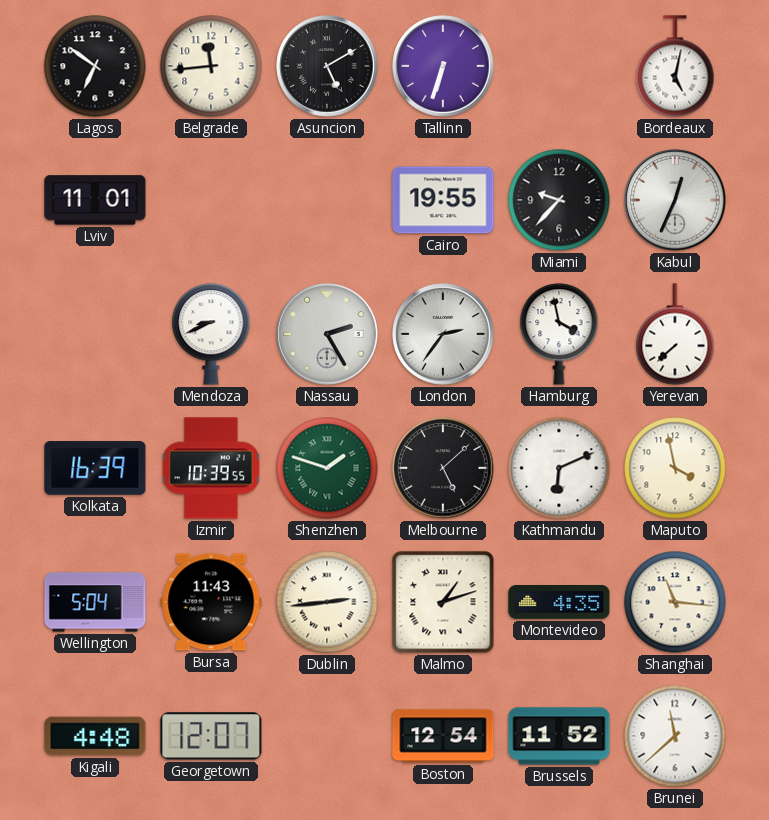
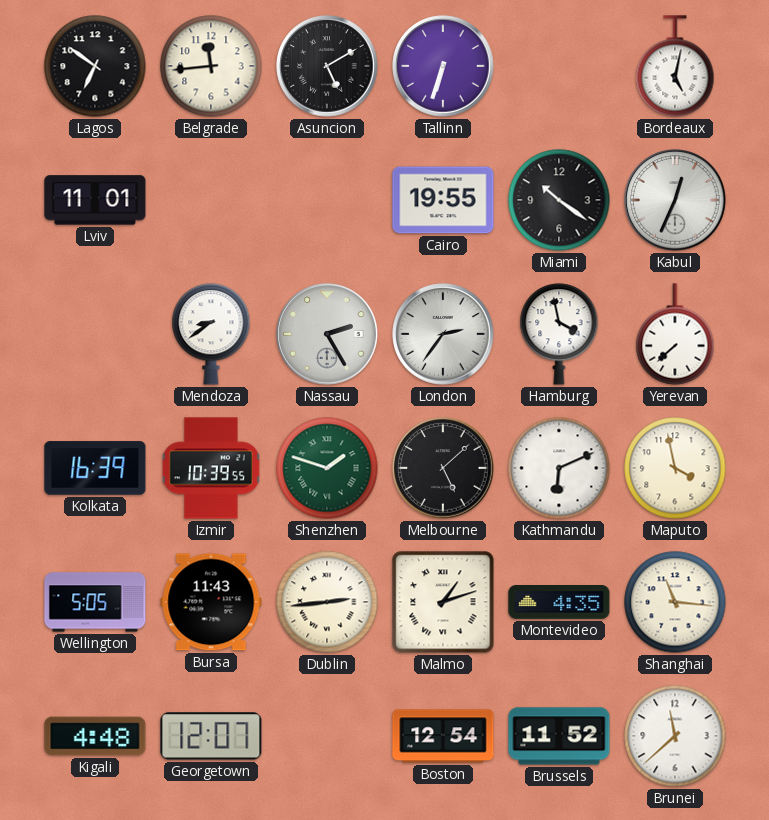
Miami: 9:37 -> 10:21 (559, 200)
Mendoza: 8:41 -> 8:39 (211, 334)
Wellington: 5:04 -> 5:05 (95, 602)
